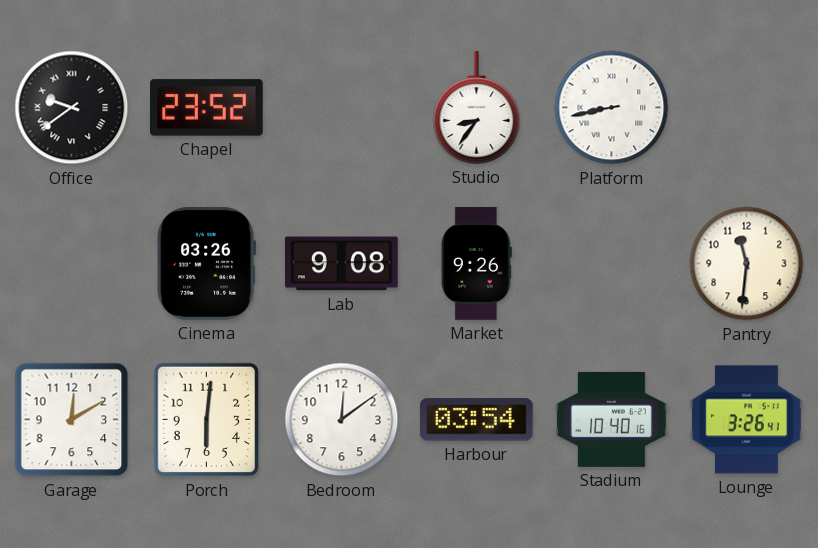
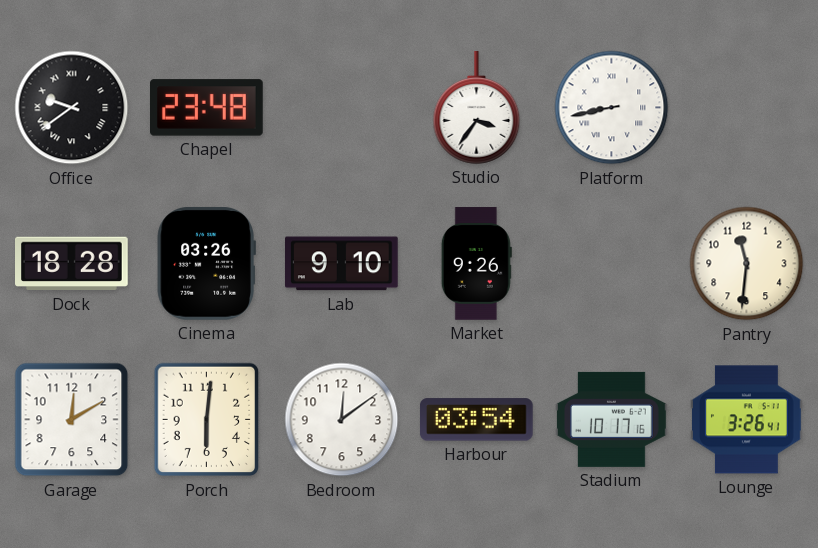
Chapel: 23:52 -> 23:48 (207, 108)
Studio: 8:36 -> 3:36 (477, 108)
Dock: none -> 18:28 (72, 264)
Lab: 9:08 -> 9:10 (342, 264)
Stadium: 10:40 -> 10:17 (612, 419)
